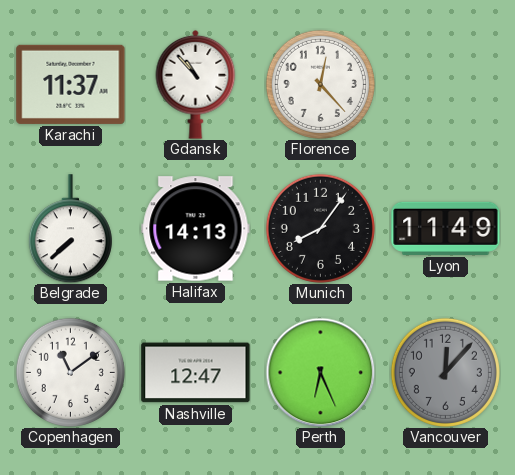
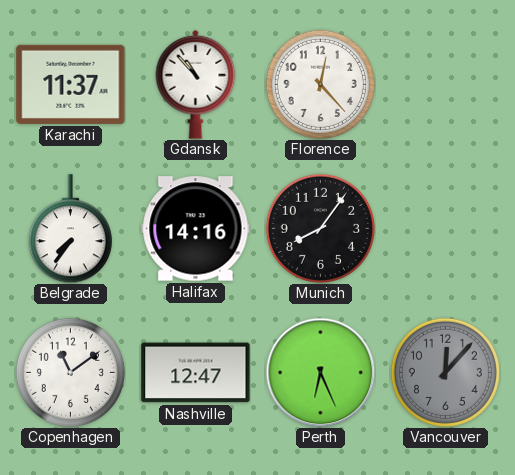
Belgrade: 7:38 -> 7:36 (70, 229)
Halifax: 14:13 -> 14:16 (196, 229)
Lyon: 11:49 -> none (446, 228)
